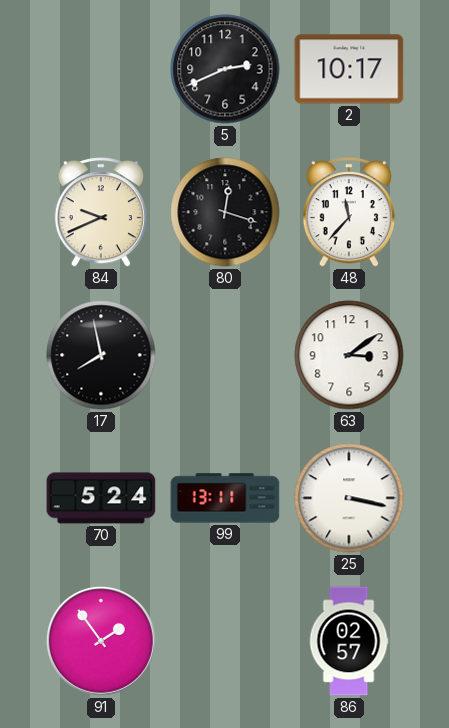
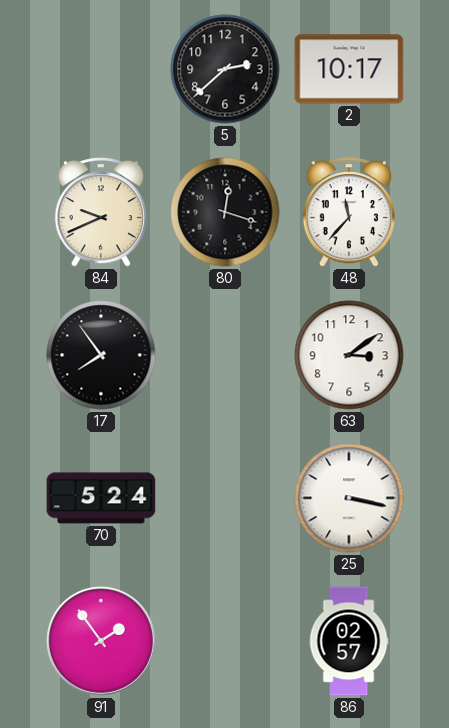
5: 2:41 -> 2:38 (225, 69)
17: 7:58 -> 7:54 (101, 355)
99: 13:11 -> none (225, 498)
